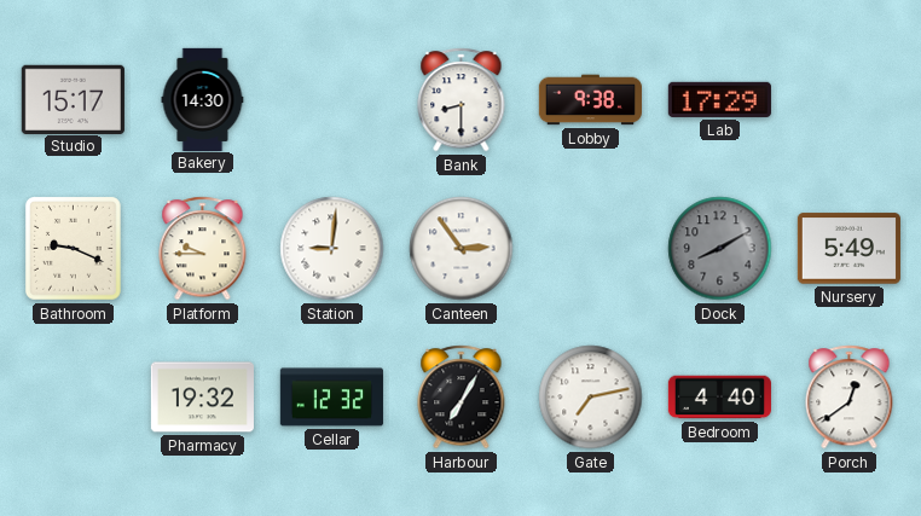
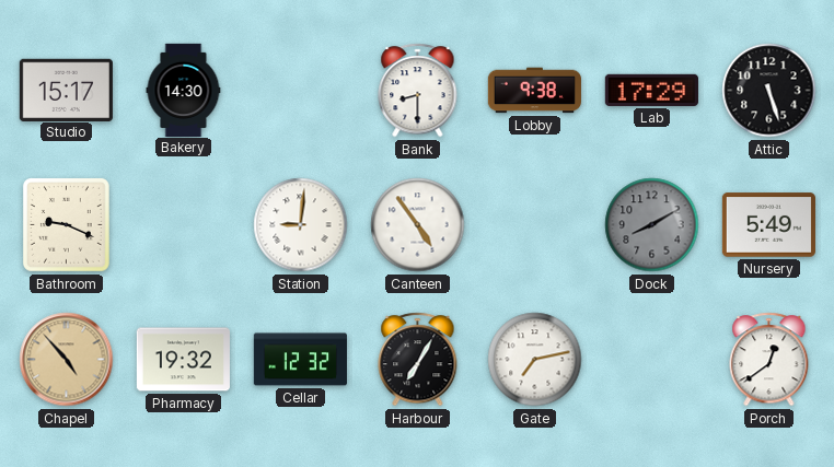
Attic: none -> 5:27 (769, 91)
Platform: 9:45 -> none (203, 249)
Canteen: 2:54 -> 4:54 (418, 225)
Chapel: none -> 4:53 (67, 360)
Bedroom: 4:40 -> none (719, 398)
